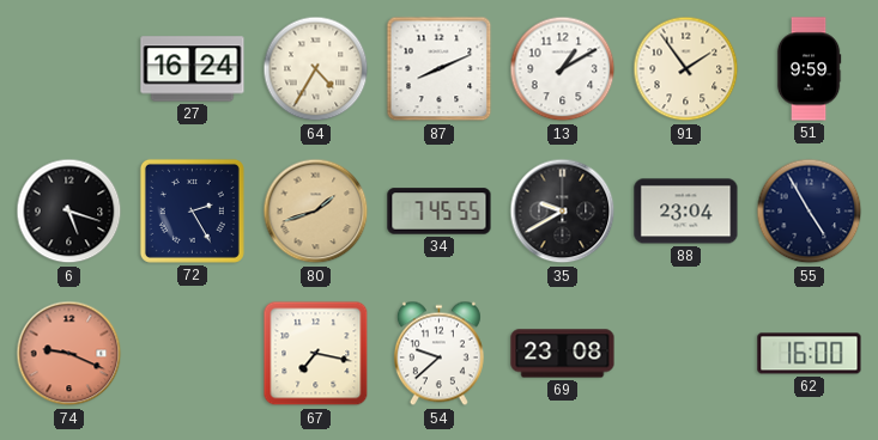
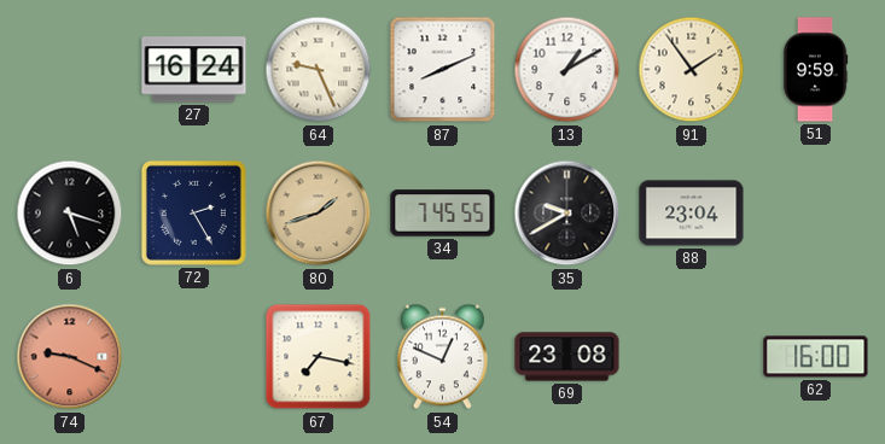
64: 4:35 -> 9:26 (319, 70)
55: 4:55 -> none (810, 212)
54: 9:38 -> 12:49 (442, 357)
